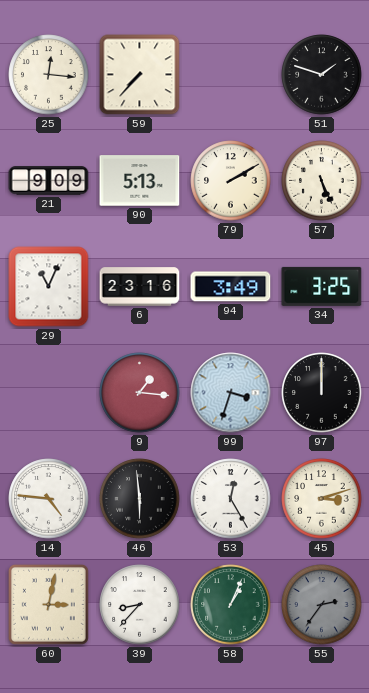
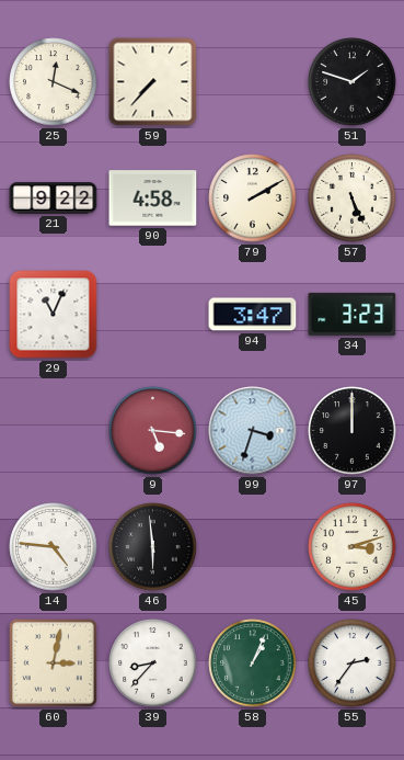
25: 12:16 -> 12:19 (54, 82)
21: 9:09 -> 9:22 (54, 198)
90: 5:13 -> 4:58 (153, 198)
6: 23:16 -> none (140, 287)
94: 3:49 -> 3:47 (253, 315)
34: 3:25 -> 3:23 (353, 314)
9: 1:16 -> 5:16 (153, 431)
53: 12:25 -> none (231, 499)
55 dial: grey -> white (353, 663)
